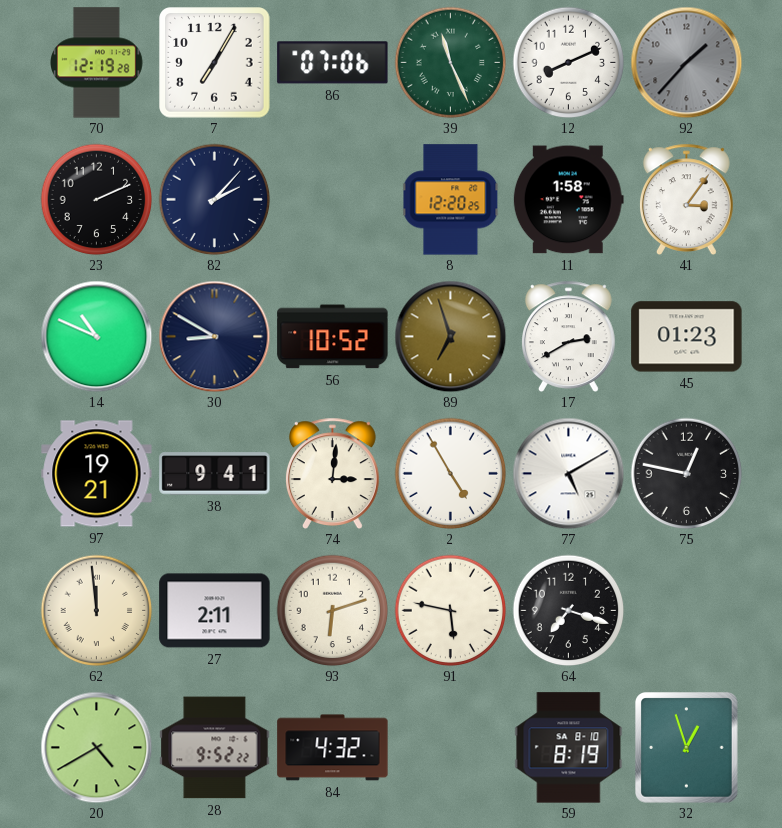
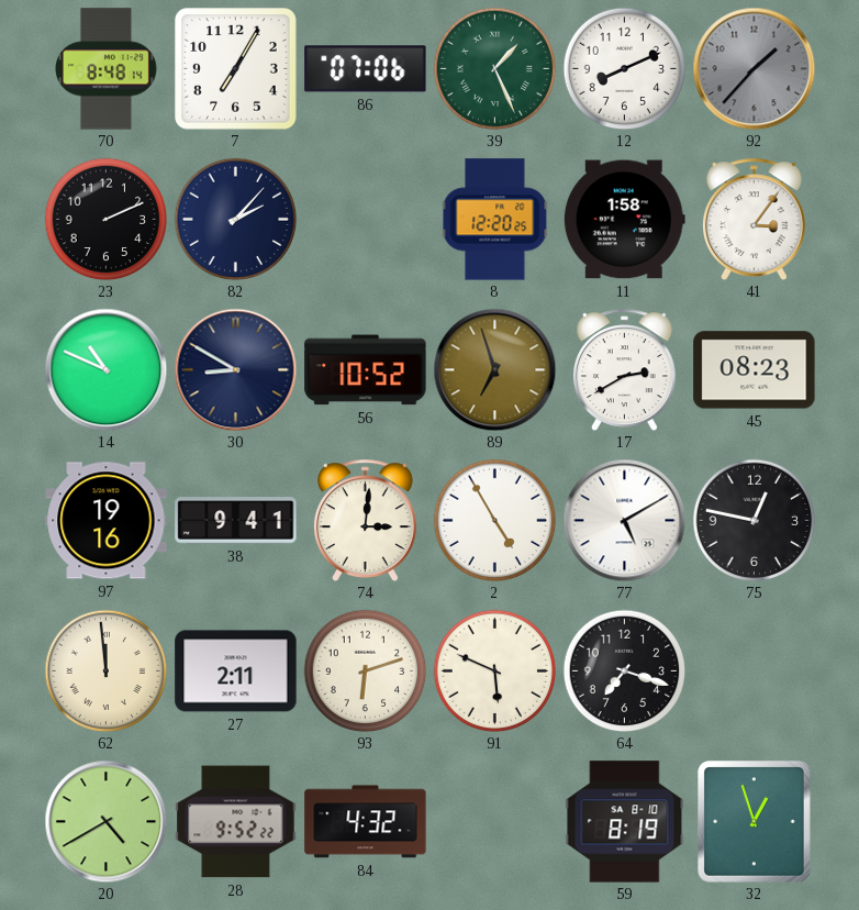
70: 12:19 -> 8:48 (107, 69)
39: 11:26 -> 1:26 (494, 68)
45: 01:23 -> 08:23 (755, 370)
97: 19:21 -> 19:16 (107, 521)
91: 5:47 -> 5:49 (494, 670)
